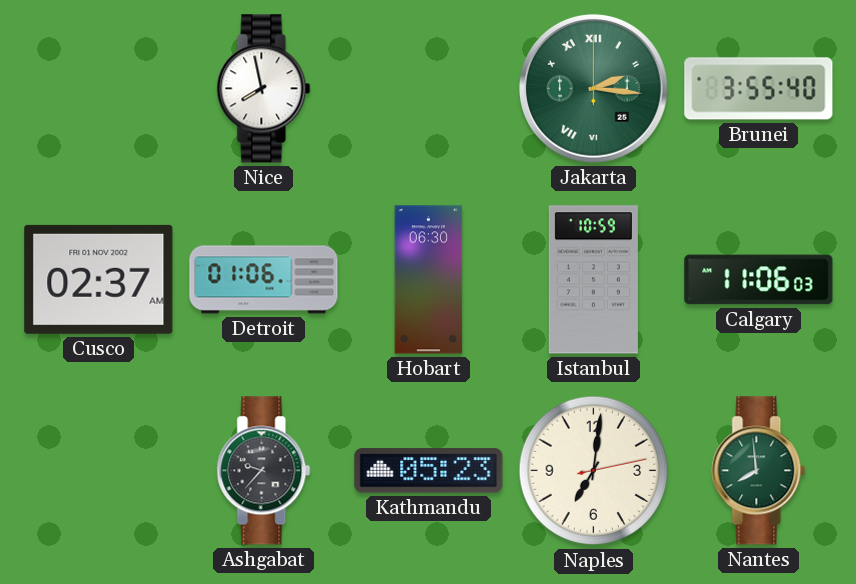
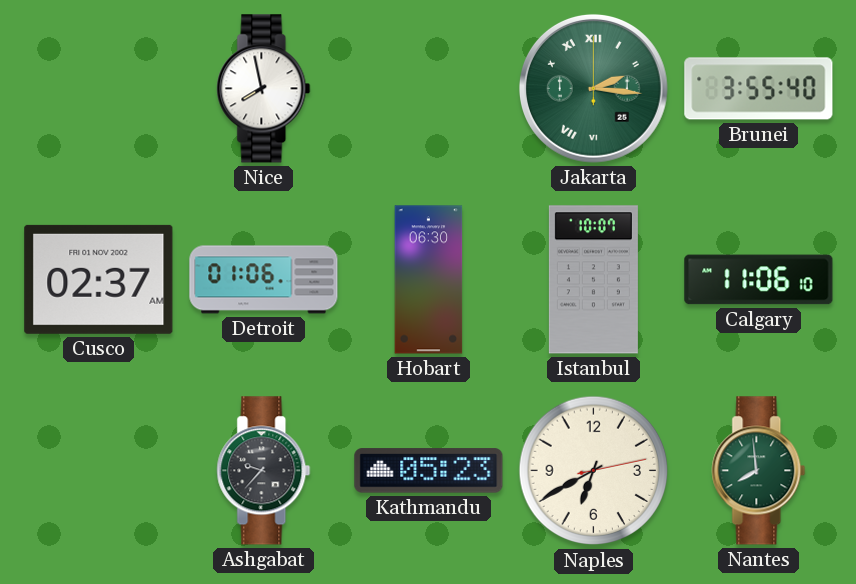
Istanbul: 10:59 -> 10:07 (593, 280)
Calgary: 11:06:03 -> 11:06:10 (759, 280)
Naples: 7:01 -> 6:40 (594, 471)
